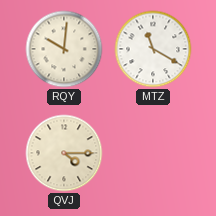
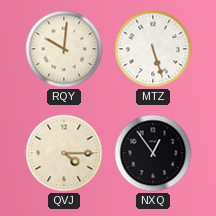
MTZ: 11:20 -> 5:27 (153, 49)
NXQ: none -> 12:54 (153, 153)
